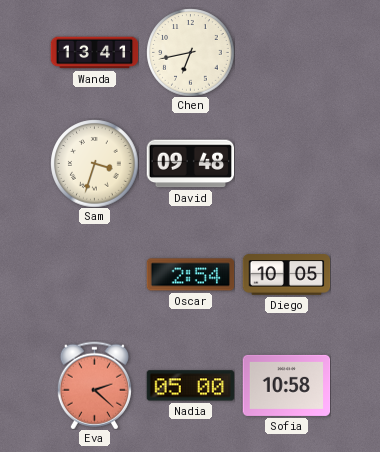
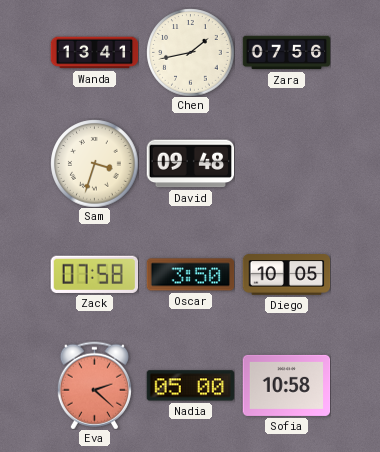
Chen: 6:43 -> 1:43 (190, 52)
Zara: none -> 07:56 (286, 53)
Zack: none -> 07:58 (94, 274)
Oscar: 2:54 -> 3:50 (190, 275)
